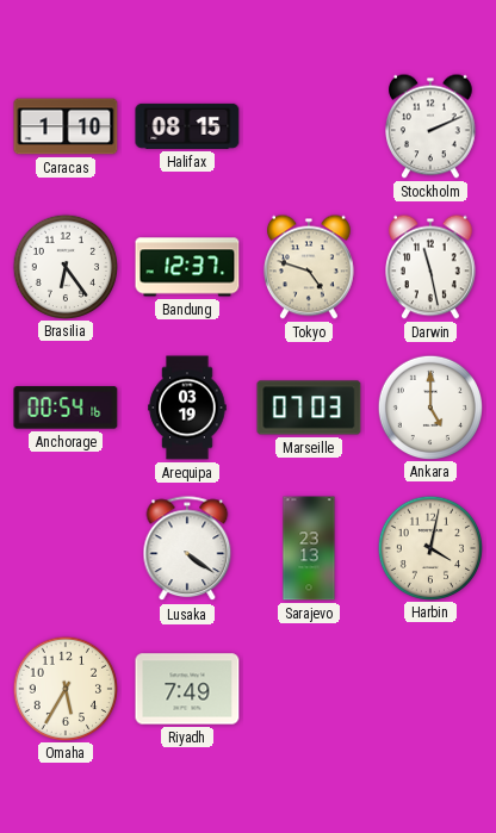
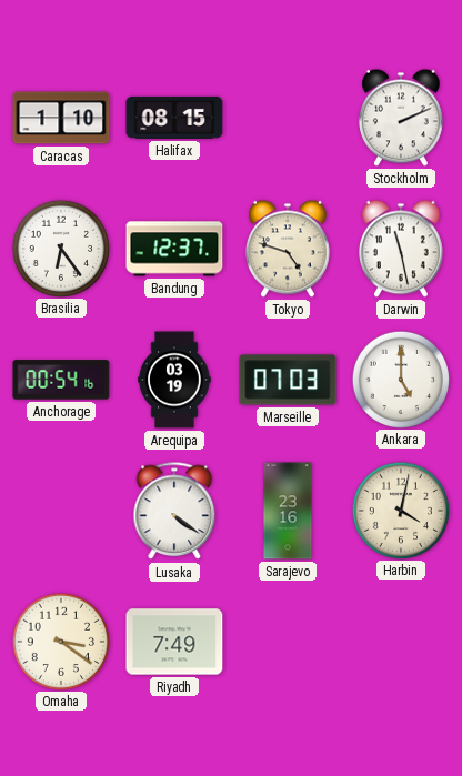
Sarajevo: 23:13 -> 23:16 (288, 511)
Omaha: 5:35 -> 3:21 (60, 641)
